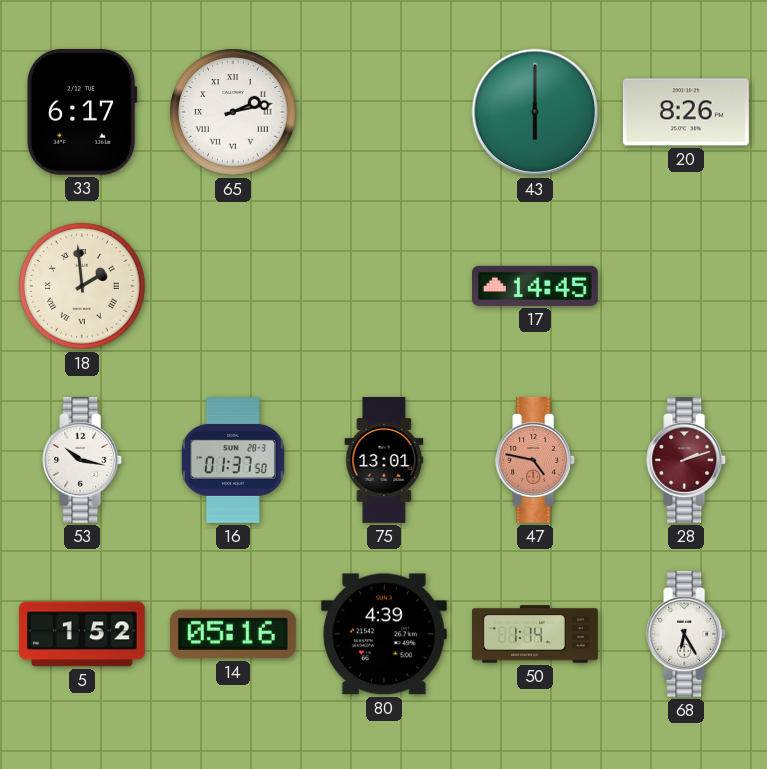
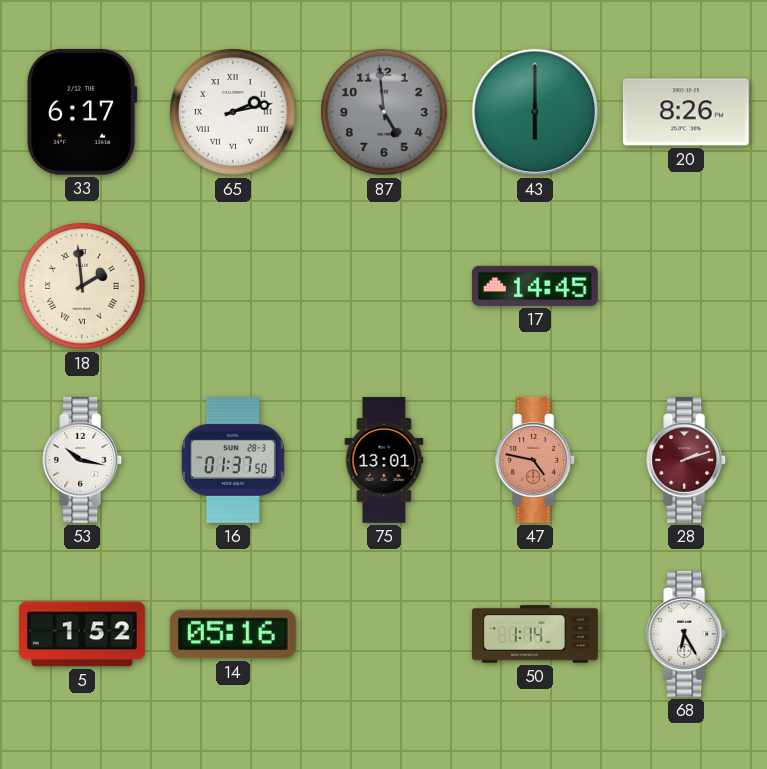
87: none -> 4:59 (384, 112)
80: 4:39 -> none (384, 634)
